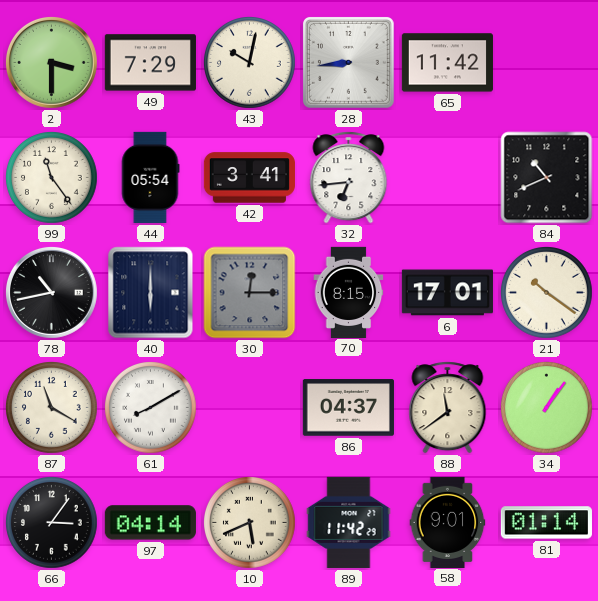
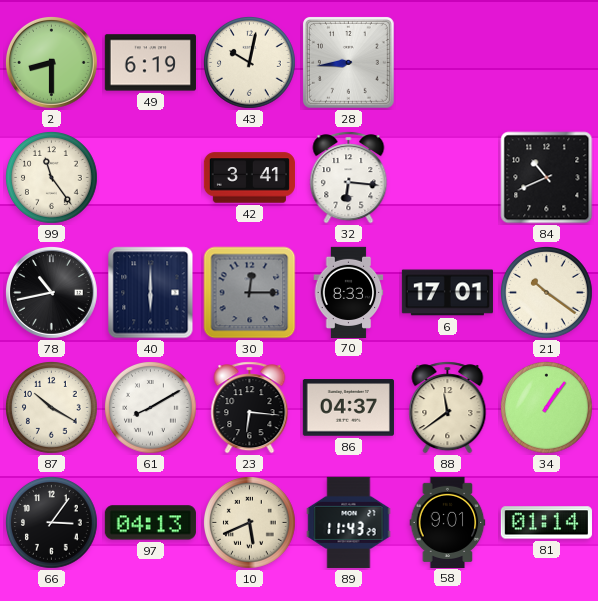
2: 3:30 -> 8:30 (51, 62)
49: 7:29 -> 6:19 (150, 63)
65: 11:42 -> none (447, 63)
44: 05:54 -> none (150, 177)
32: 6:44 -> 6:16 (349, 178)
70: 8:15 -> 8:33 (349, 292)
87: 11:20 -> 10:20 (52, 408)
23: none -> 6:16 (250, 408)
97: 04:14 -> 04:13 (150, 523)
89: 11:42 -> 11:43 (349, 522)
